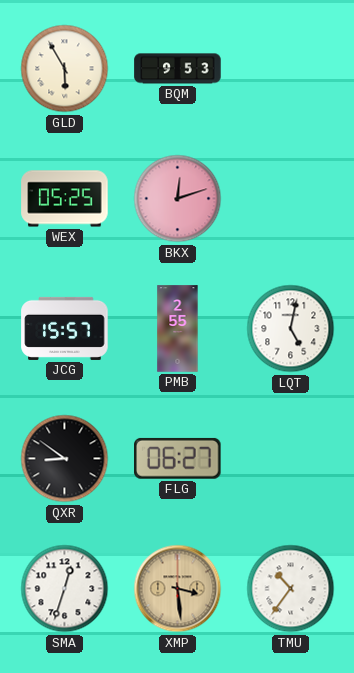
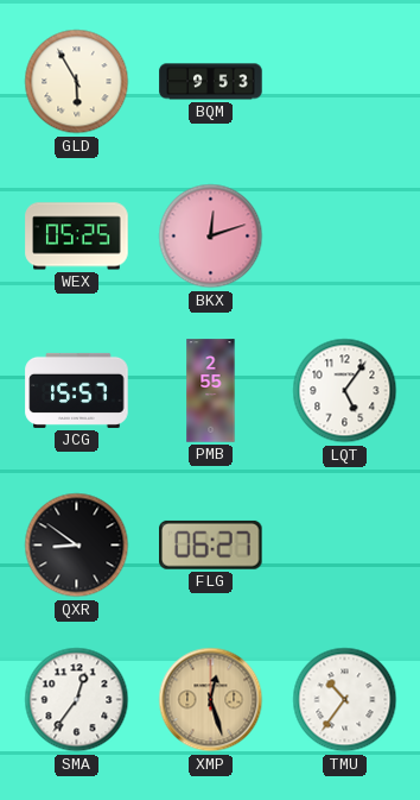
LQT: 5:02 -> 5:06 (345, 391)
SMA: 12:33 -> 12:36 (77, 700)
XMP: 3:29 -> 12:27 (211, 700)
